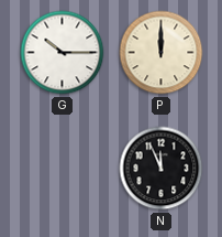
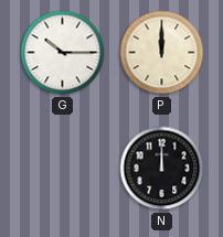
N: 11:56 -> 12:00 (162, 169)
